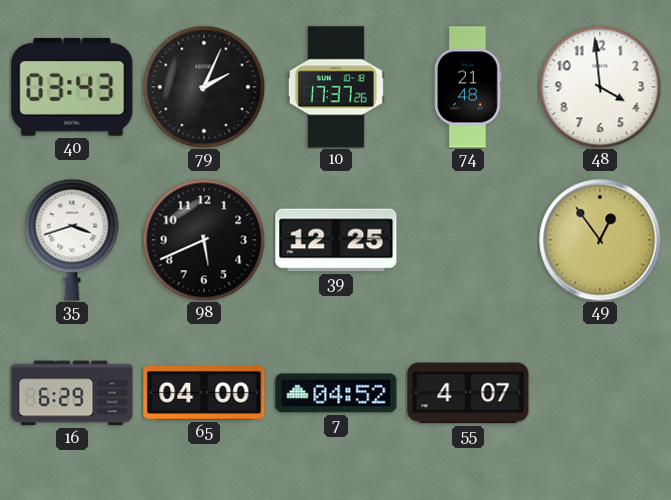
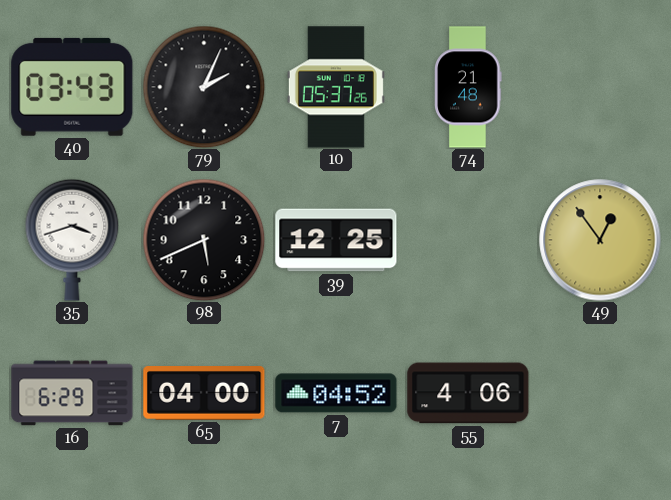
10: 17:37 -> 05:37 (336, 87)
48: 3:59 -> none (600, 87)
55: 4:07 -> 4:06 (468, 393)
